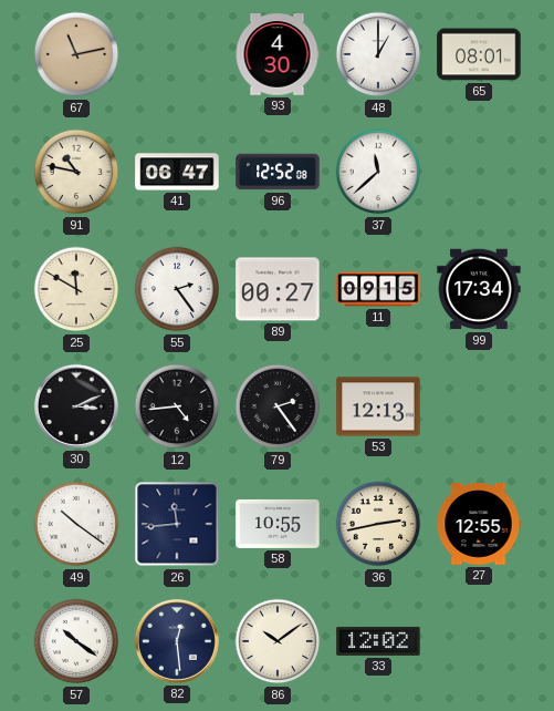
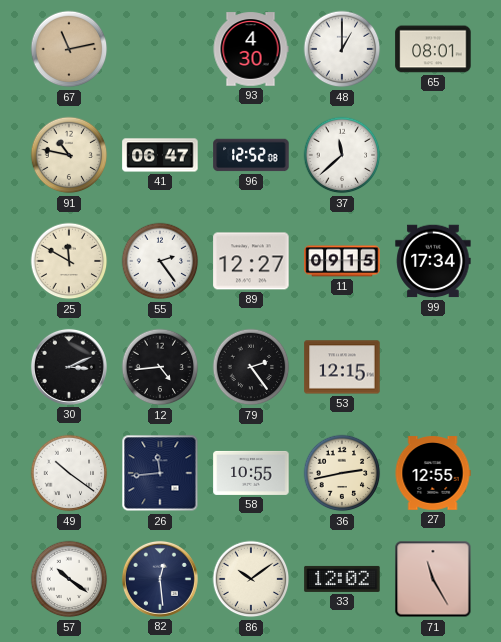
89: 00:27 -> 12:27 (251, 261)
53: 12:13 -> 12:15 (342, 367)
71: none -> 11:25 (433, 579)
